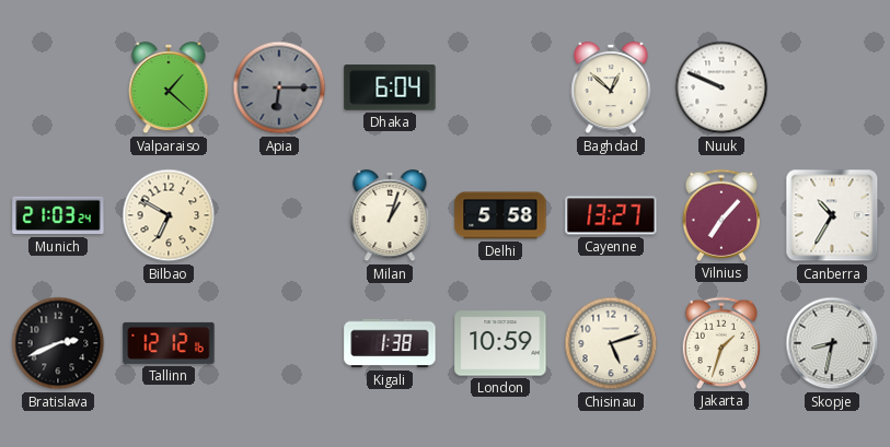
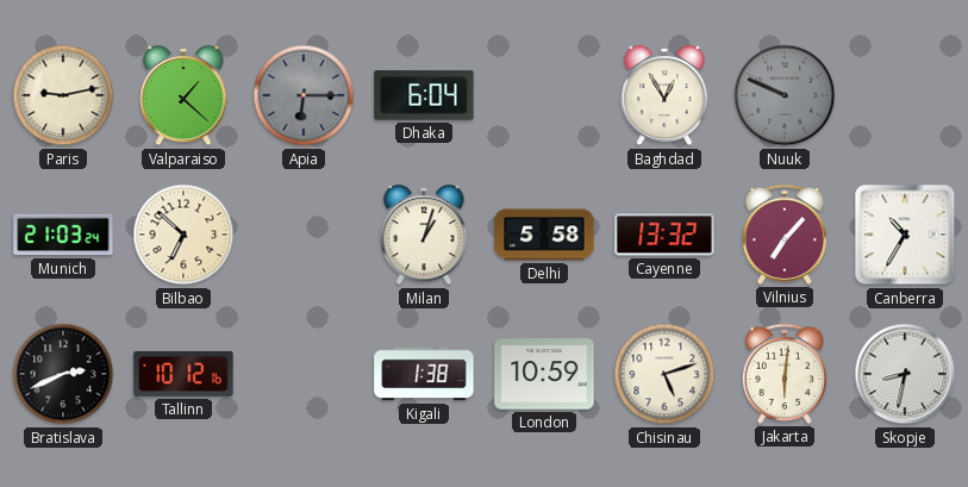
Paris: none -> 9:13 (63, 95)
Baghdad: 12:52 -> 12:55 (664, 95)
Nuuk dial: white -> grey (785, 95)
Bilbao: 6:50 -> 6:52 (183, 235)
Cayenne: 13:27 -> 13:32 (664, 235)
Tallinn: 12:12 -> 10:12 (183, 374)
Jakarta: 1:33 -> 6:01 (783, 374)
